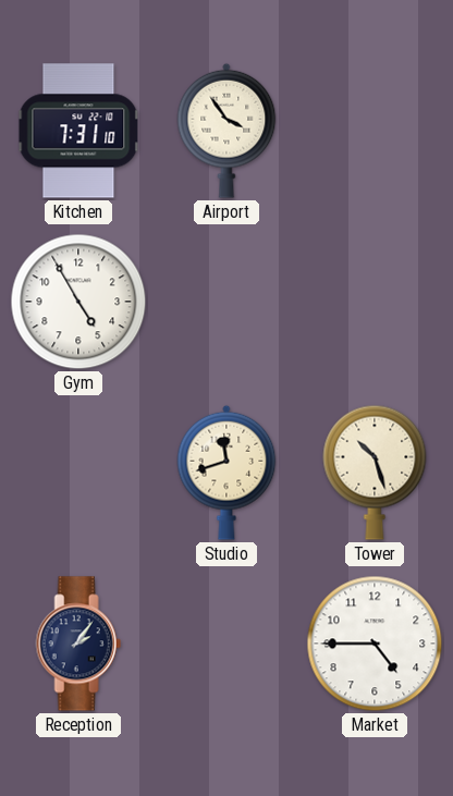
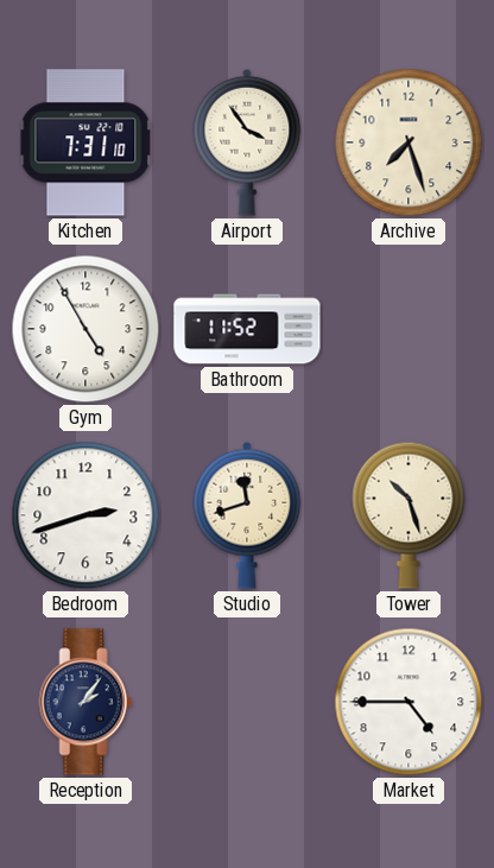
Archive: none -> 7:27 (408, 142)
Bathroom: none -> 11:52 (247, 329)
Bedroom: none -> 2:42 (85, 515)
